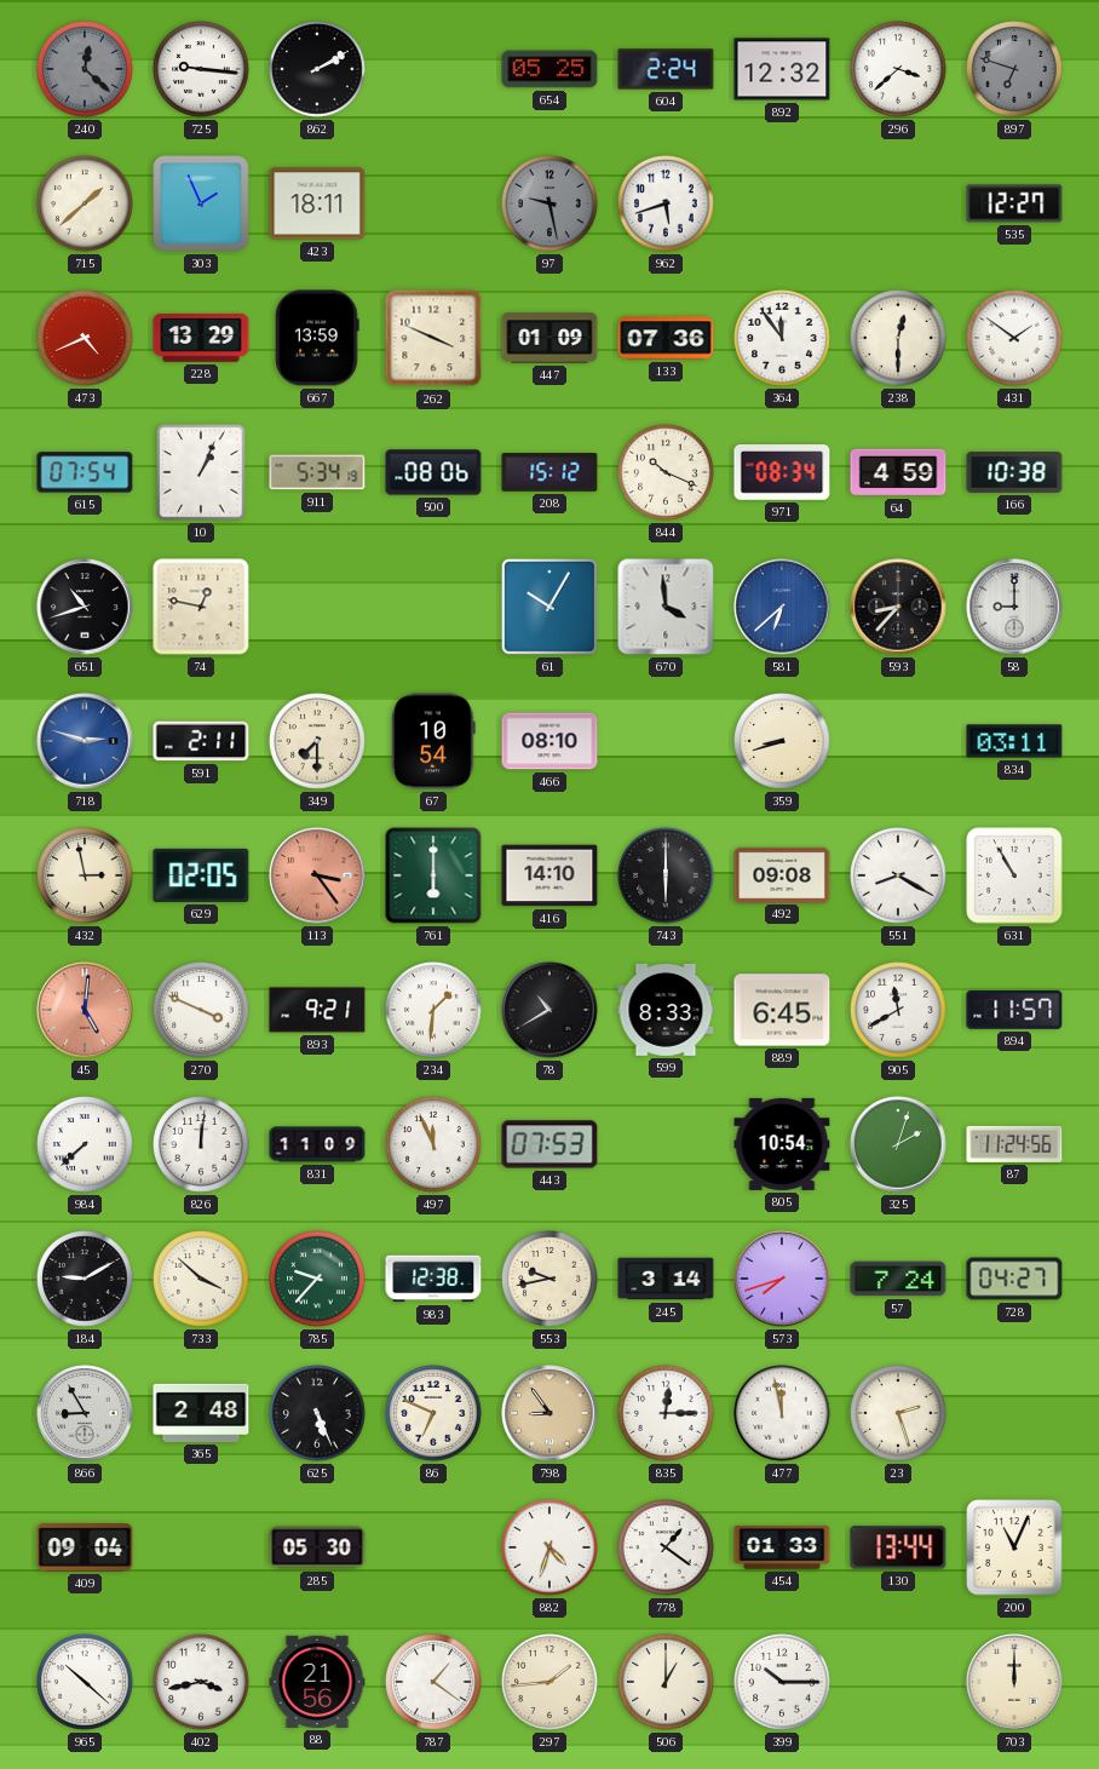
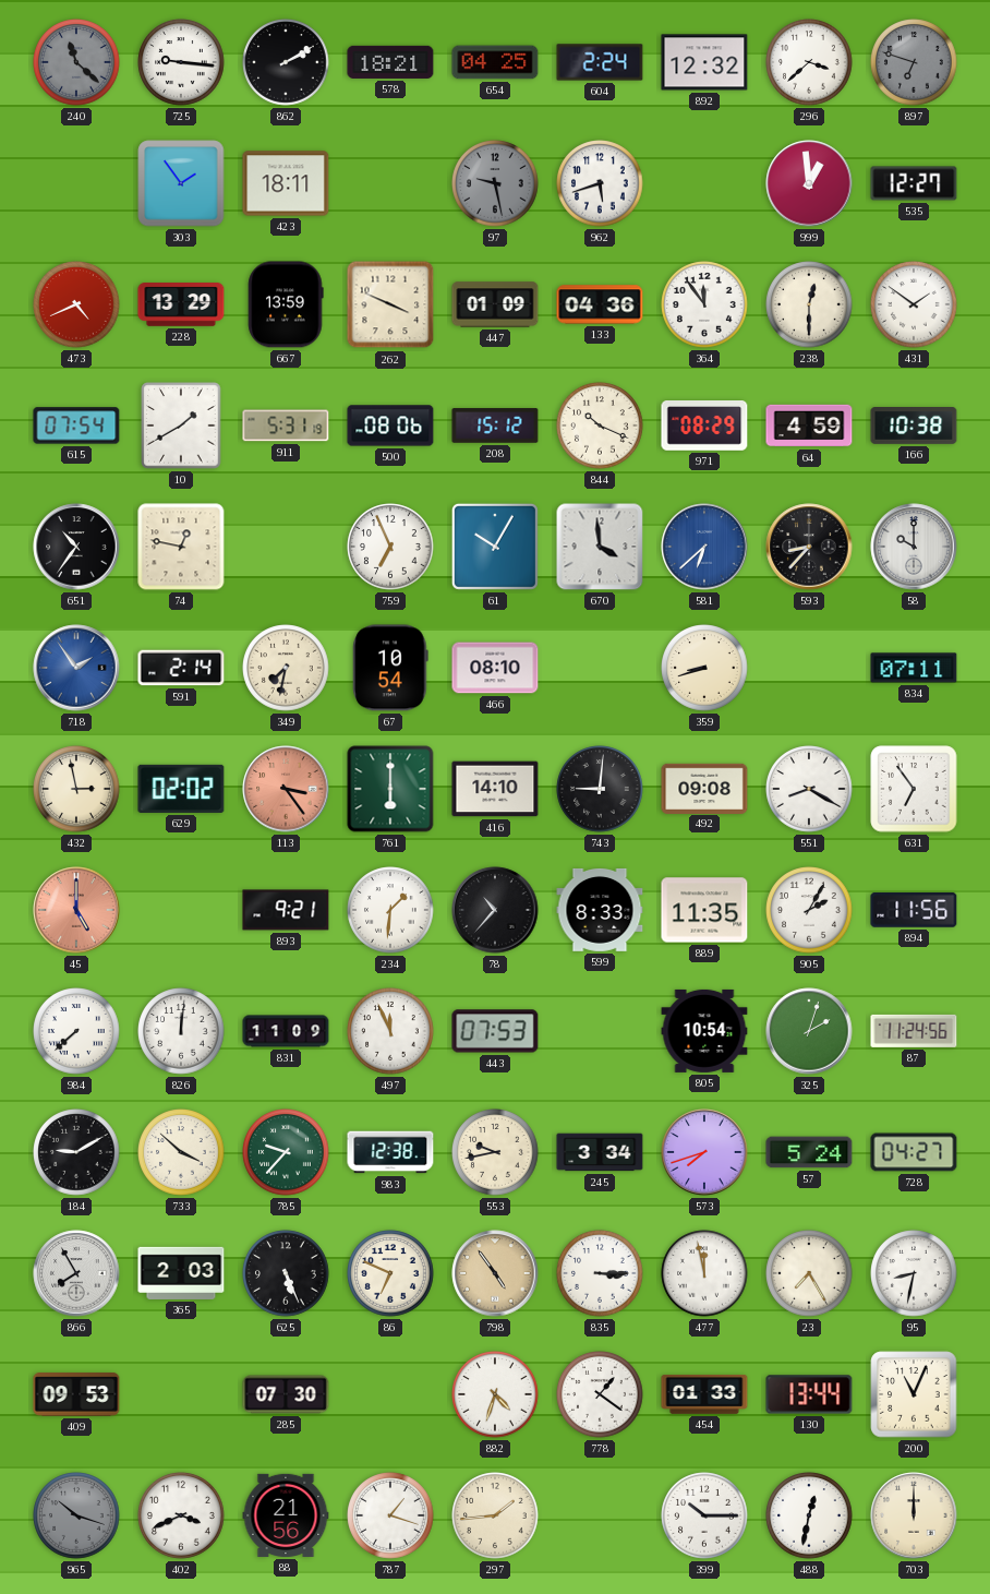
240: 12:22 -> 11:22 (76, 62)
578: none -> 18:21 (390, 62)
654: 05:25 -> 04:25 (495, 62)
715: 1:38 -> none (85, 203)
303: 1:56 -> 1:54 (181, 183)
999: none -> 12:59 (809, 183)
133: 07:36 -> 04:36 (600, 304)
10: 1:04 -> 1:40 (181, 426)
911: 5:34 -> 5:31 (286, 426)
971: 08:34 -> 08:29 (704, 427)
651: 10:42 -> 10:36 (76, 547)
759: none -> 6:56 (390, 547)
58: 9:00 -> 10:00 (914, 547)
718: 2:48 -> 1:54 (76, 668)
591: 2:11 -> 2:14 (181, 668)
349: 7:30 -> 7:32 (286, 668)
834: 03:11 -> 07:11 (914, 668)
629: 02:05 -> 02:02 (181, 789)
743: 6:00 -> 9:01 (600, 789)
631: 10:55 -> 6:54 (914, 789)
45: 5:01 -> 5:00 (76, 910)
270: 3:49 -> none (201, 1010)
78: 10:40 -> 10:37 (495, 910)
889: 6:45 -> 11:35 (704, 910)
905: 11:40 -> 2:05 (809, 910)
894: 11:57 -> 11:56 (914, 910)
245: 3:14 -> 3:34 (600, 1152)
57: 7:24 -> 5:24 (809, 1152)
866: 8:55 -> 7:55 (76, 1273)
365: 2:48 -> 2:03 (181, 1273)
798: 8:54 -> 4:54 (495, 1273)
835: 12:15 -> 3:15 (600, 1273)
23: 2:27 -> 7:25 (809, 1273)
95: none -> 8:32 (914, 1273)
409: 09:04 -> 09:53 (76, 1395)
285: 05:30 -> 07:30 (286, 1394)
965: 10:22 -> 10:18 (76, 1515)
965 dial: white -> grey (76, 1515)
402: 3:43 -> 3:41 (181, 1515)
787: 1:21 -> 1:18 (390, 1515)
506: 1:00 -> none (666, 1682)
488: none -> 12:32 (809, 1515)
